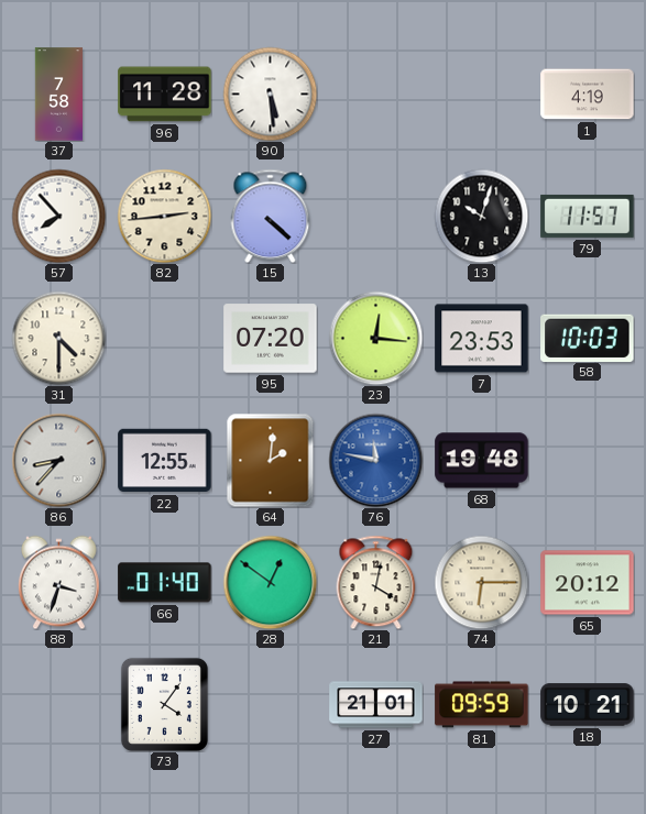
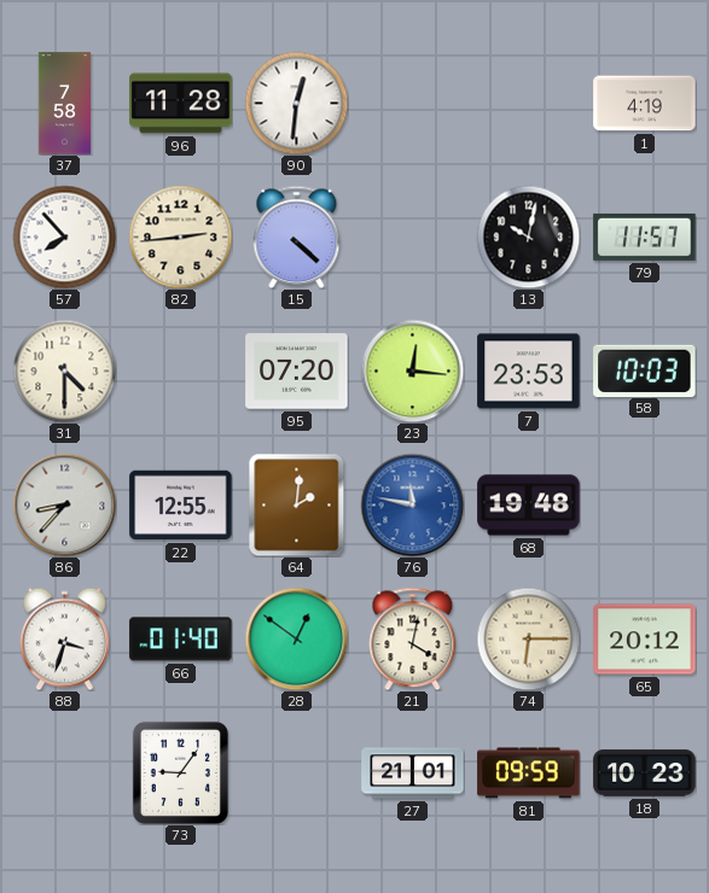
90: 5:29 -> 12:31 (296, 103)
13: 10:03 -> 10:02 (528, 237)
73: 4:06 -> 9:06 (180, 772)
18: 10:21 -> 10:23 (645, 774)
